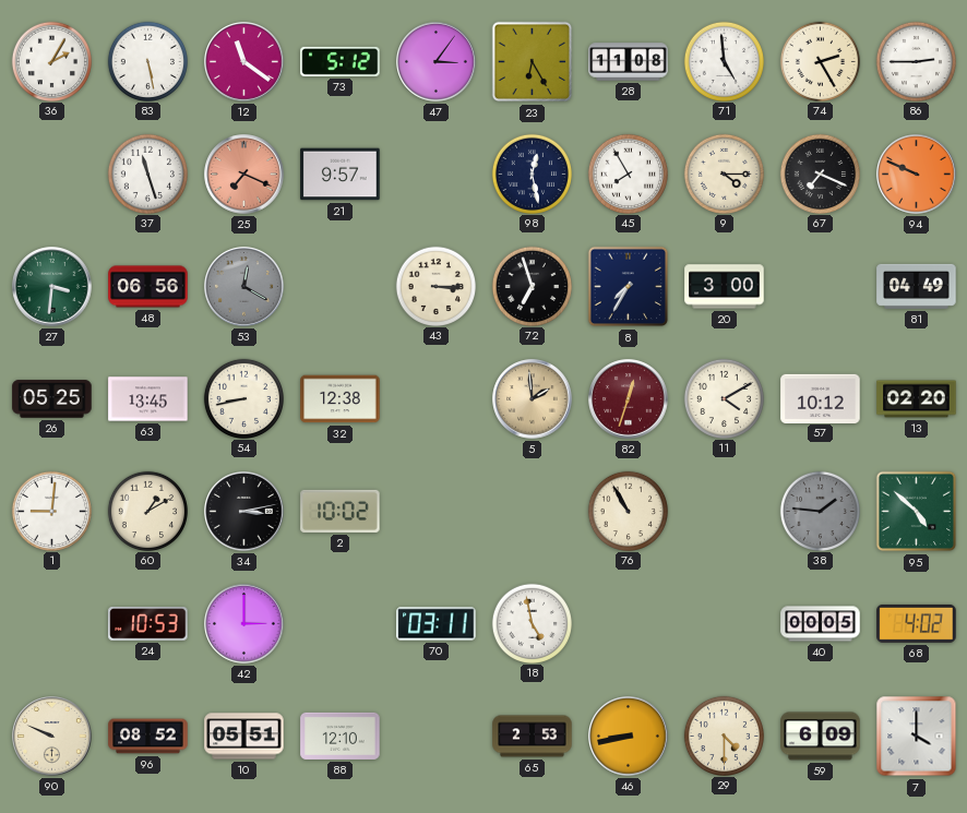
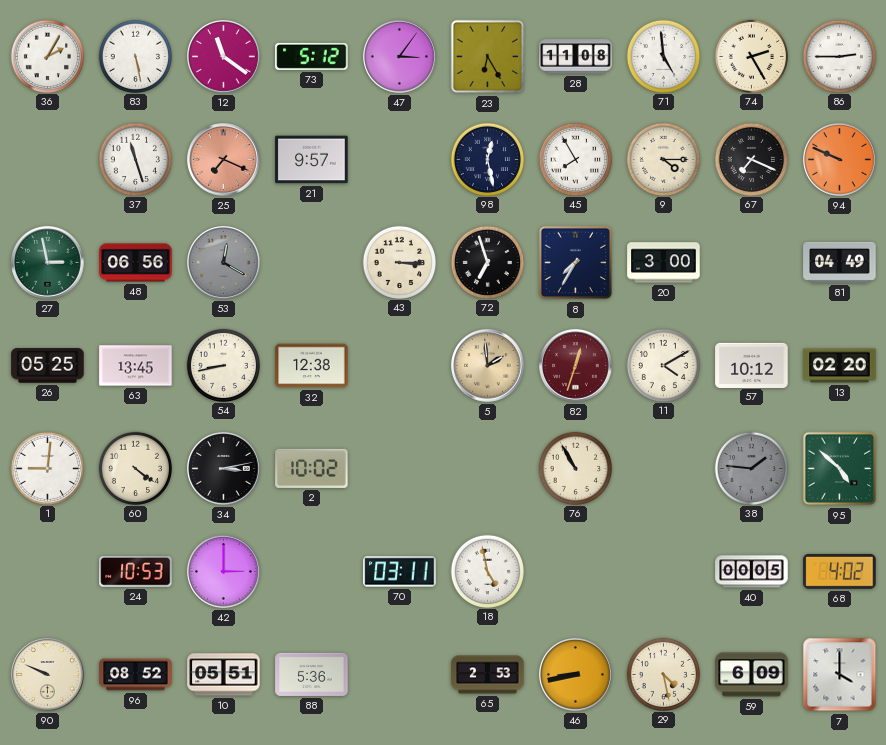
27: 3:31 -> 2:58 (48, 263)
60: 1:10 -> 4:21 (135, 468)
88: 12:10 -> 5:36 (312, 674)
29: 4:30 -> 4:28 (663, 674)
